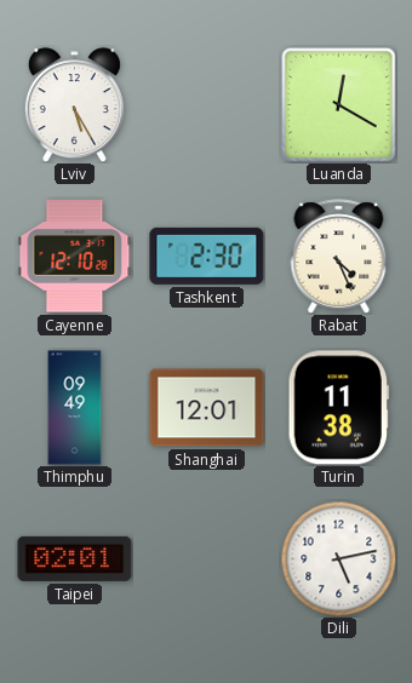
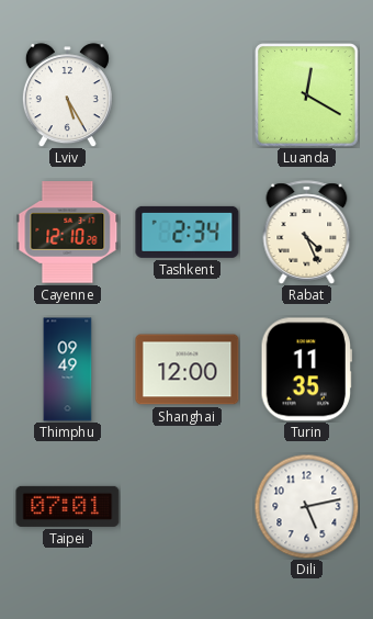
Tashkent: 2:30 -> 2:34 (188, 232)
Shanghai: 12:01 -> 12:00 (188, 370)
Turin: 11:38 -> 11:35 (306, 370)
Taipei: 02:01 -> 07:01 (68, 506)
